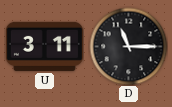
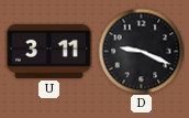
D: 11:15 -> 9:19 (141, 51)
